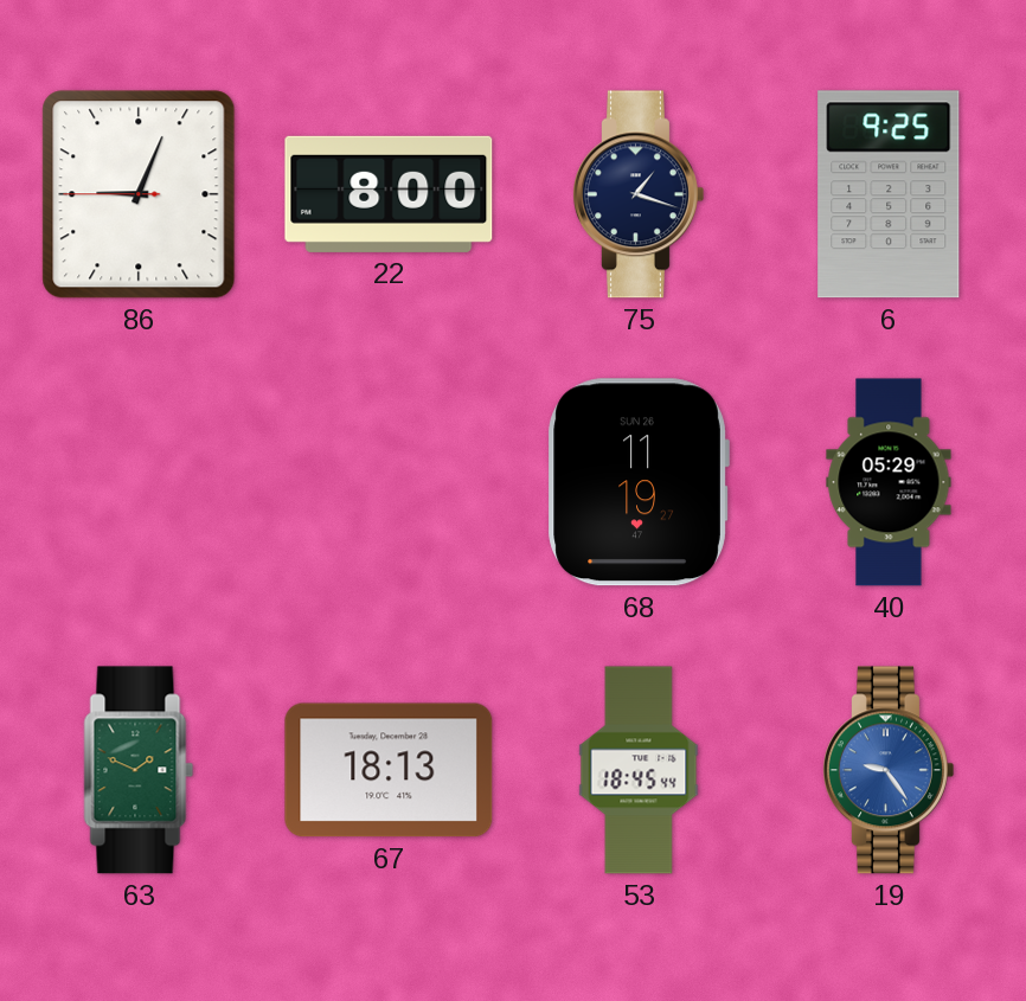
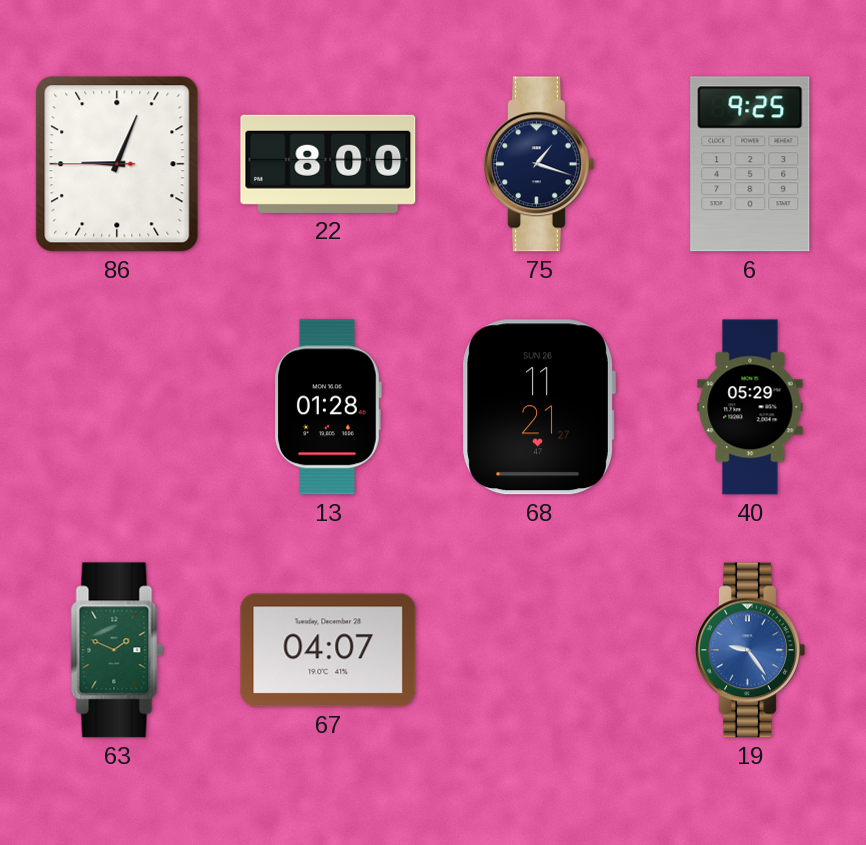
13: none -> 01:28 (328, 407)
68: 11:19 -> 11:21 (539, 407)
67: 18:13 -> 04:07 (328, 650)
53: 18:45 -> none (639, 770)
